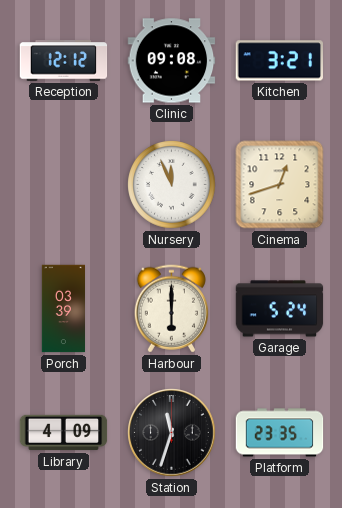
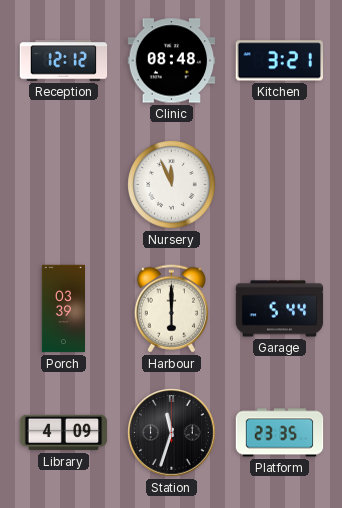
Clinic: 09:08 -> 08:48 (172, 61)
Cinema: 12:42 -> none (280, 185)
Garage: 5:24 -> 5:44 (280, 309)
